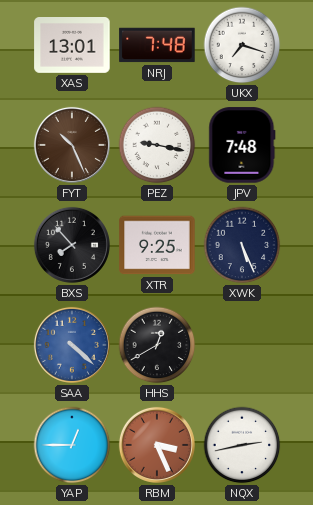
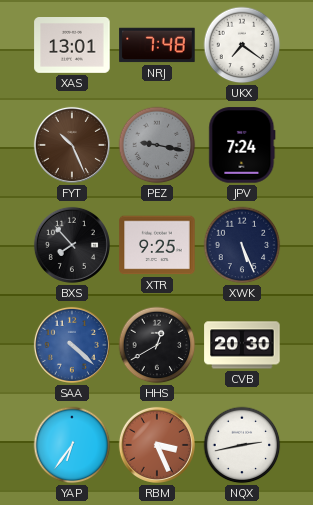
UKX: 7:18 -> 7:21 (242, 45)
PEZ dial: white -> grey (157, 145)
JPV: 7:48 -> 7:24 (242, 145)
CVB: none -> 20:30 (242, 345)
YAP: 12:45 -> 6:36 (72, 445)
